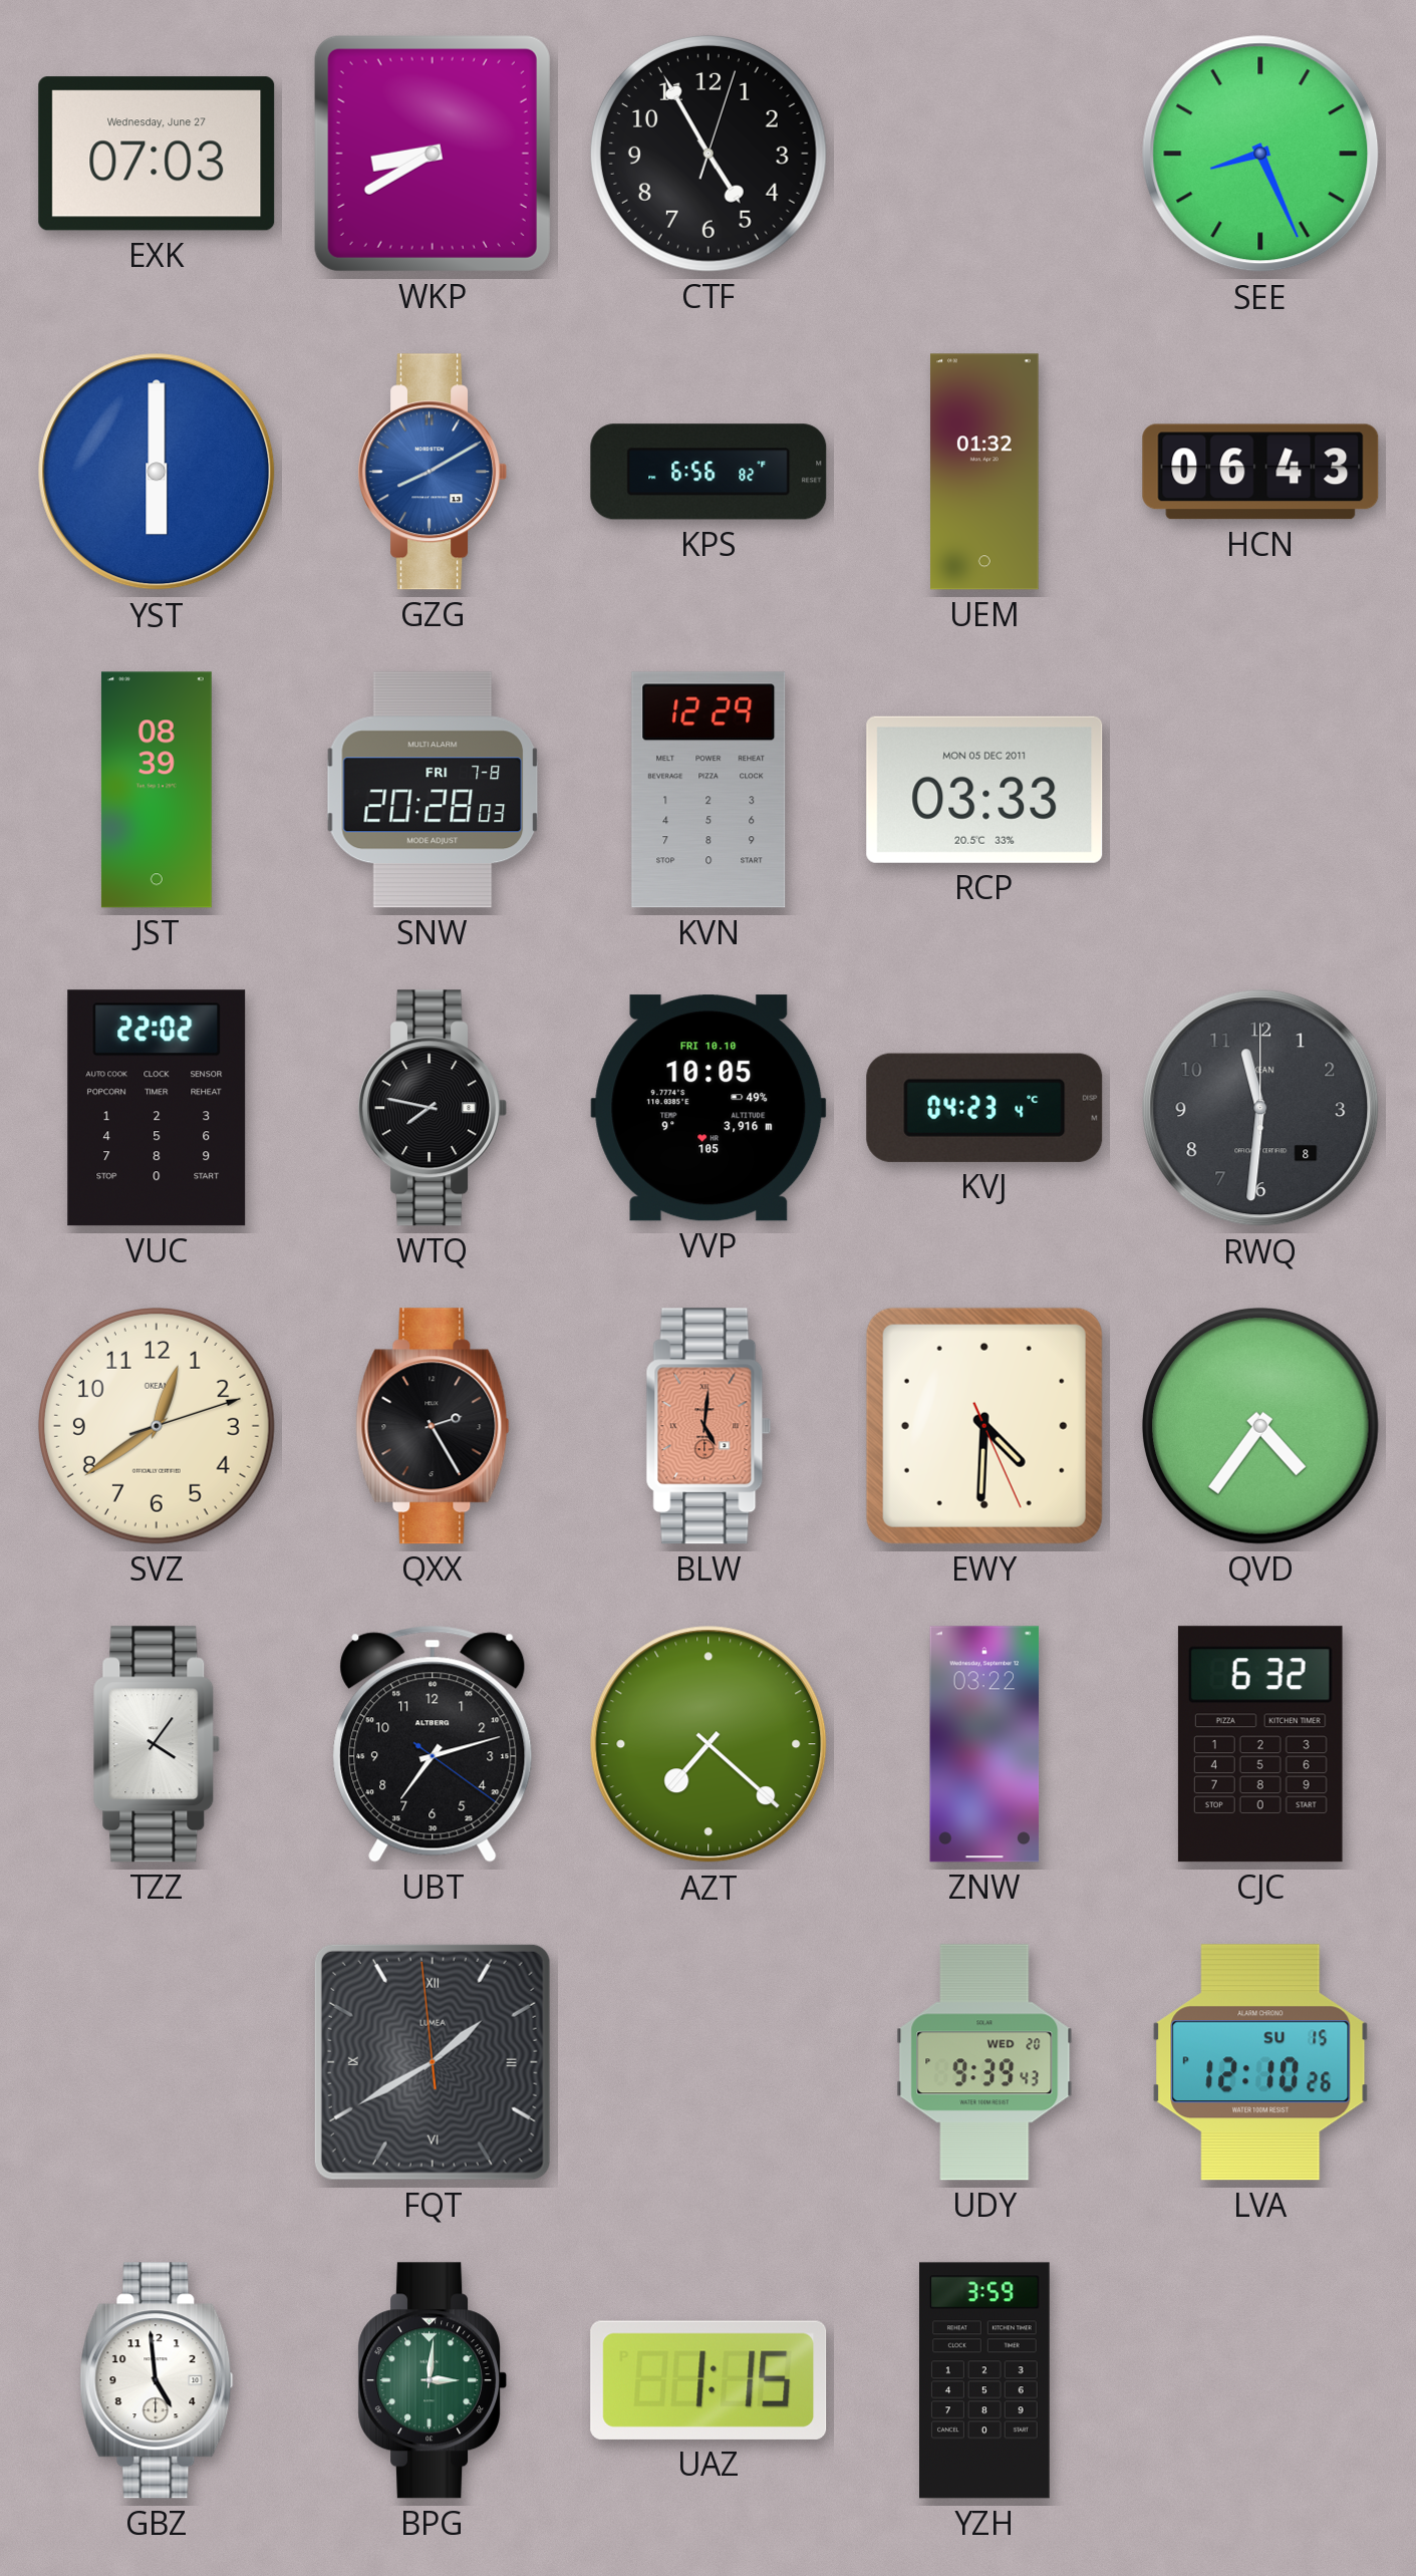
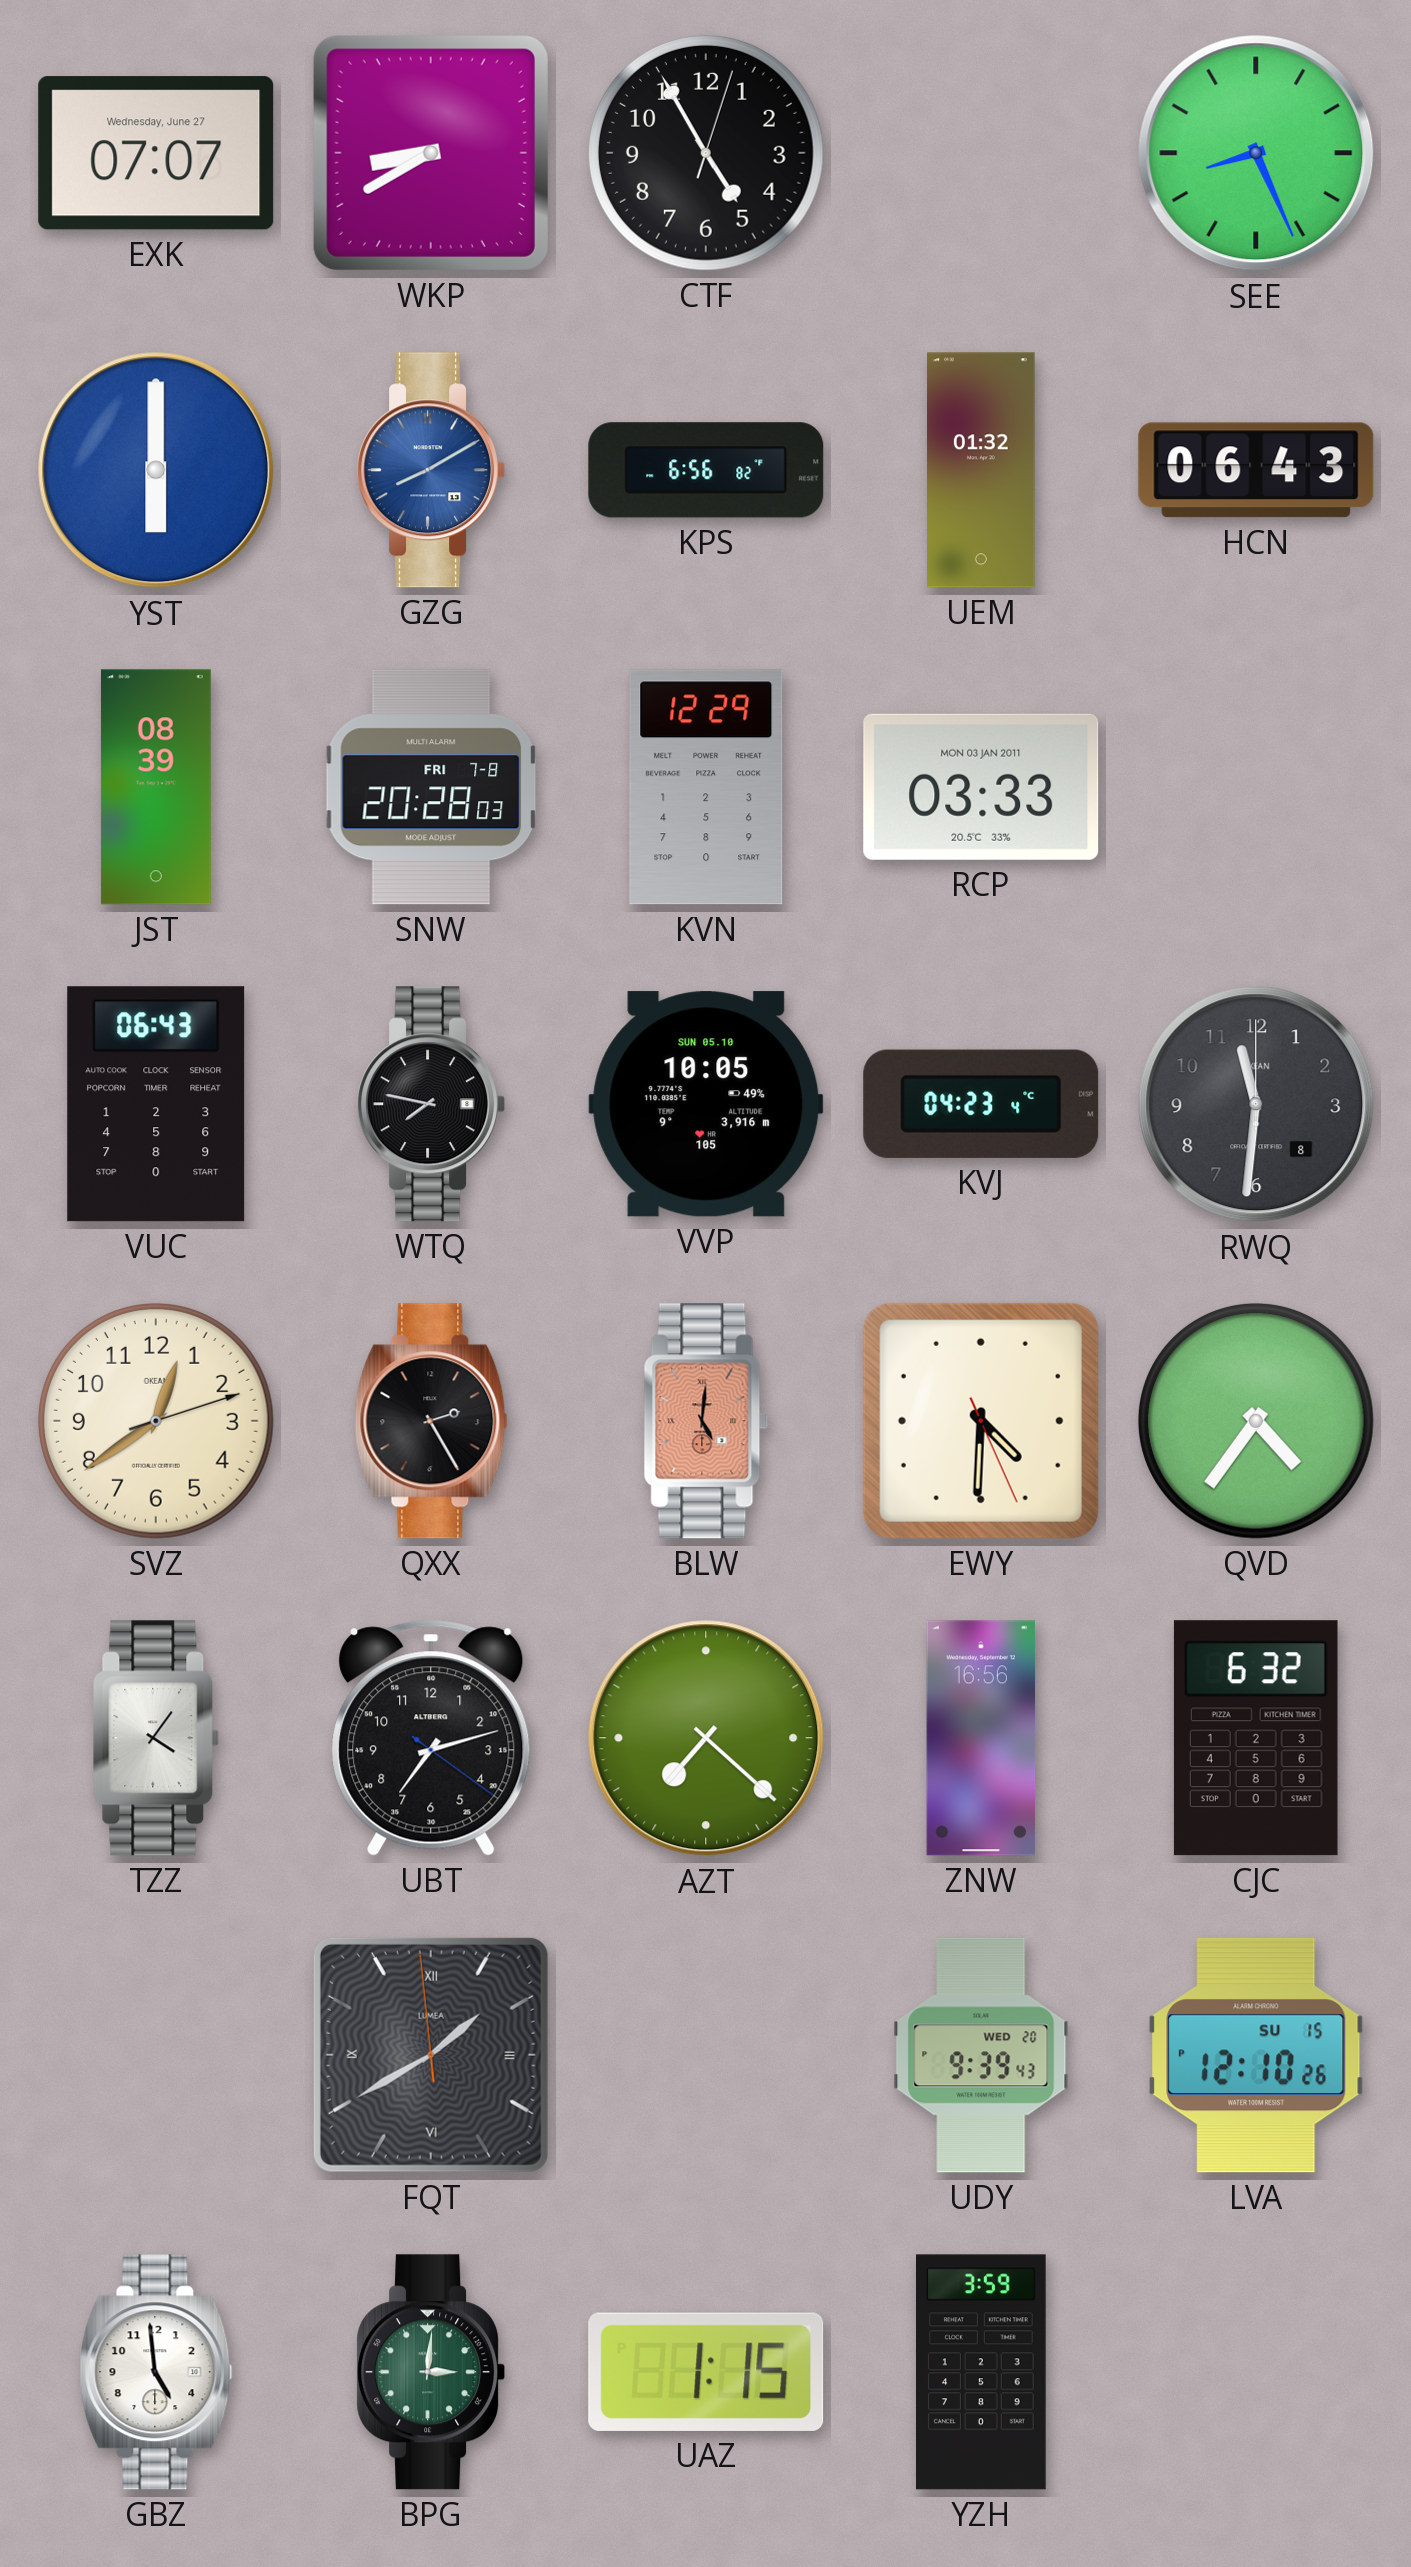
EXK: 07:03 -> 07:07 (156, 153)
RCP date: MON 05 DEC 2011 -> MON 03 JAN 2011 (981, 787)
VUC: 22:02 -> 06:43 (156, 1104)
VVP date: FRI 10.10 -> SUN 05.10 (706, 1104)
ZNW: 03:22 -> 16:56 (981, 1738)
